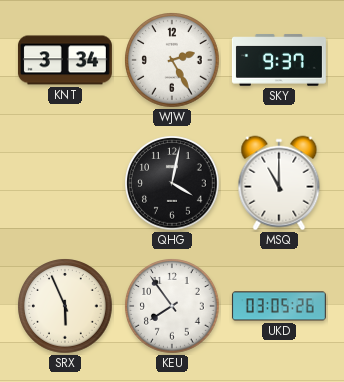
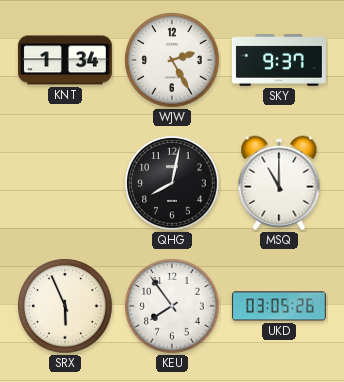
KNT: 3:34 -> 1:34 (65, 60)
QHG: 4:02 -> 8:02 (172, 183)
